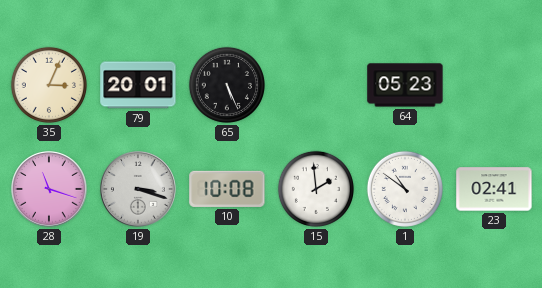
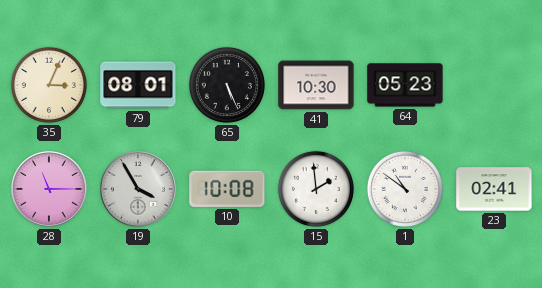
79: 20:01 -> 08:01 (138, 85)
41: none -> 10:30 (316, 85)
28: 11:18 -> 11:15 (50, 190)
19: 3:18 -> 3:55 (139, 190)
